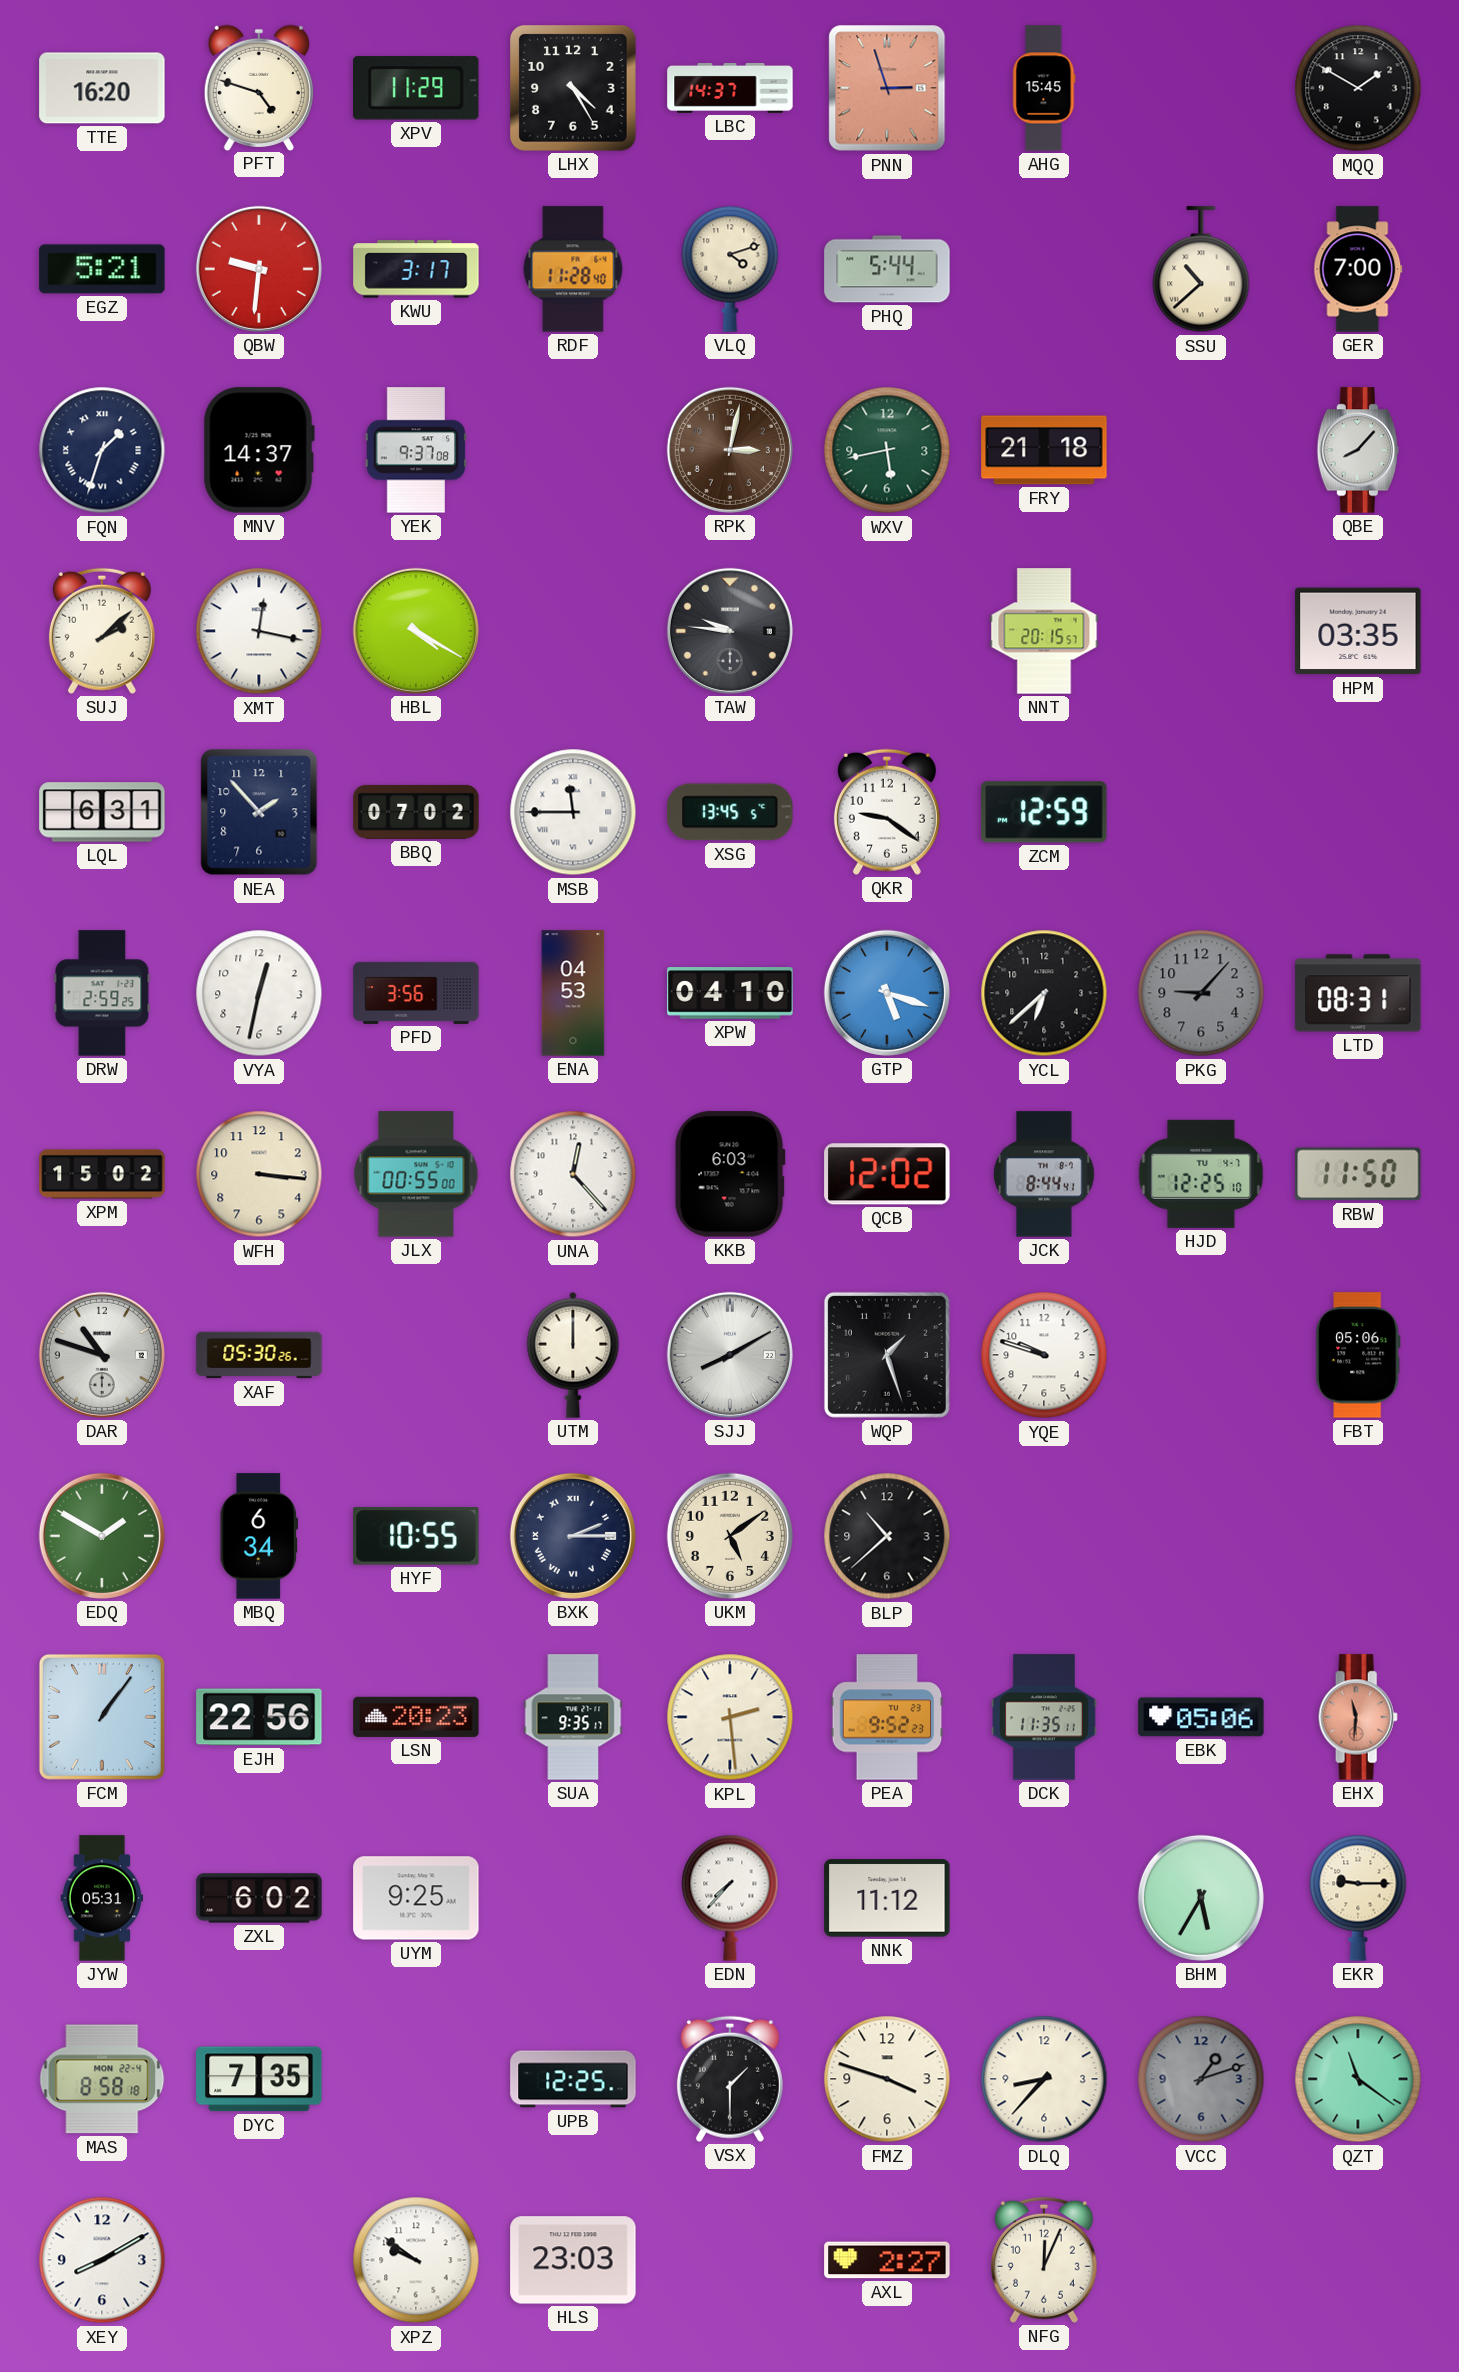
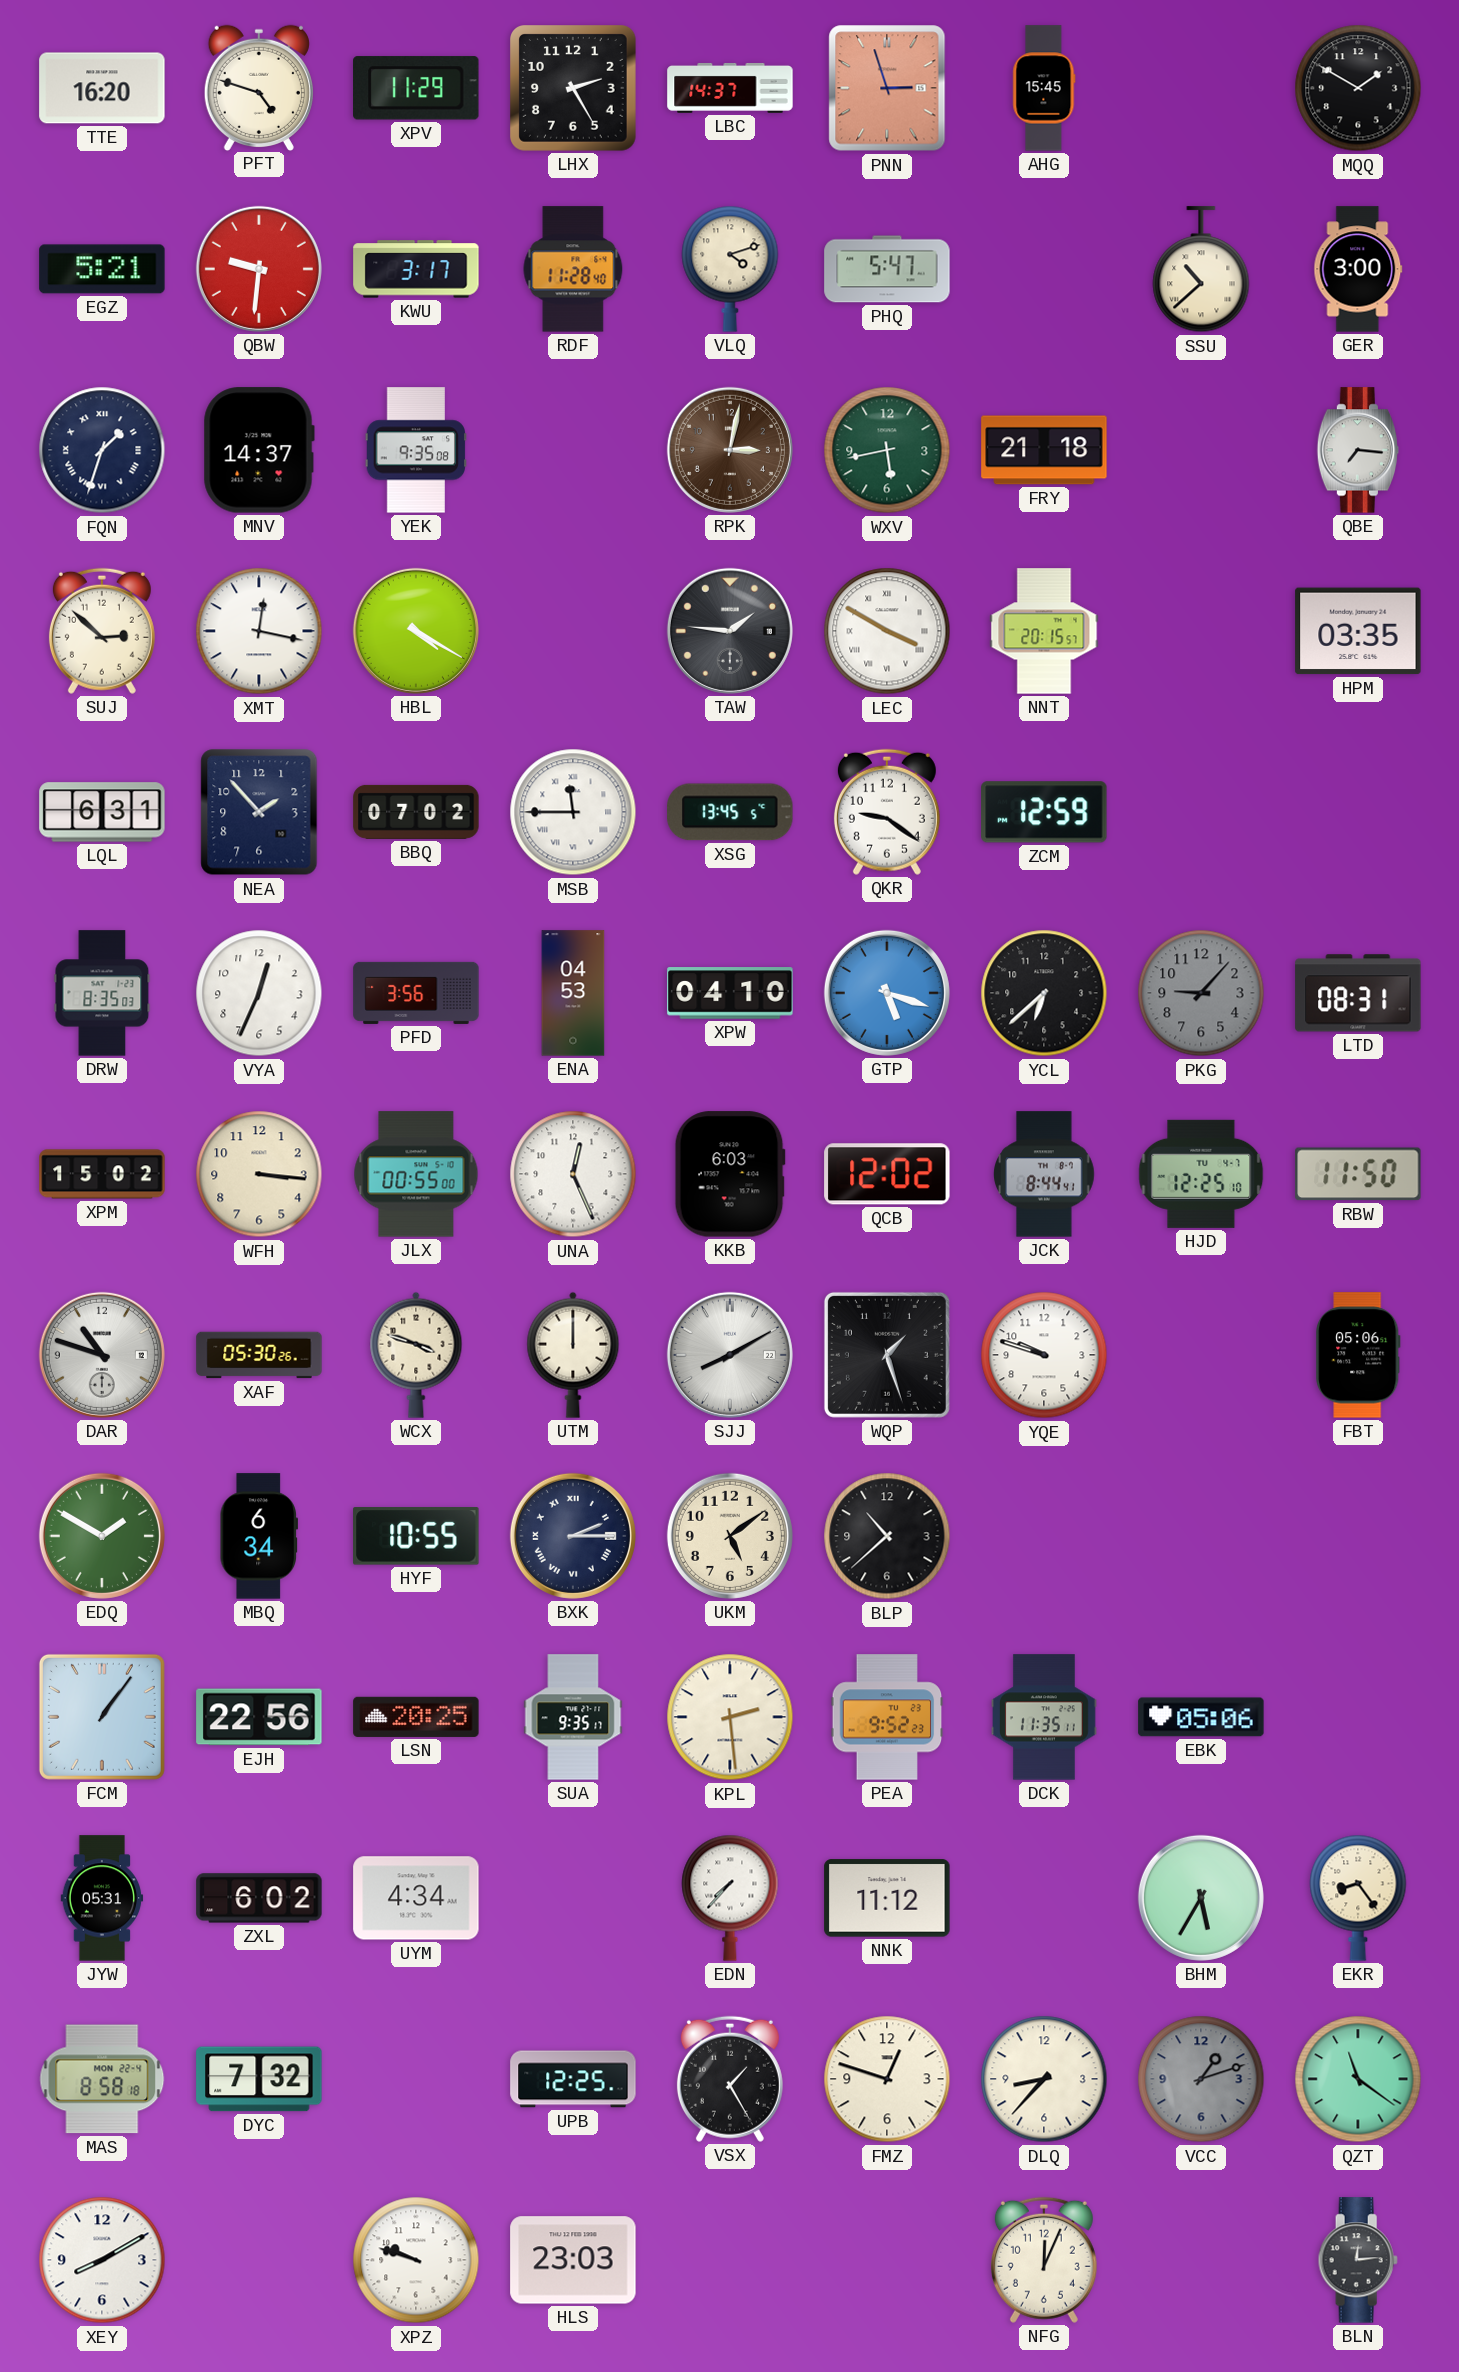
LHX: 4:25 -> 2:25 (574, 89)
PHQ: 5:44 -> 5:47 (887, 269)
GER: 7:00 -> 3:00 (1358, 269)
YEK: 9:37 -> 9:35 (416, 450)
QBE: 8:07 -> 7:16 (1358, 450)
SUJ: 2:08 -> 2:52 (102, 631)
TAW: 9:46 -> 1:46 (730, 631)
LEC: none -> 3:50 (887, 631)
DRW: 2:59 -> 8:35 (102, 993)
VYA: 12:32 -> 12:34 (259, 993)
UNA: 12:23 -> 12:26 (573, 1174)
WCX: none -> 3:48 (416, 1355)
LSN: 20:23 -> 20:25 (416, 1717)
EHX: 11:31 -> none (1358, 1717)
UYM: 9:25 -> 4:34 (416, 1898)
EKR: 9:15 -> 8:24 (1358, 1898)
DYC: 7:35 -> 7:32 (259, 2079)
VSX: 1:30 -> 1:25 (730, 2079)
FMZ: 3:48 -> 12:48 (887, 2079)
XPZ: 9:51 -> 9:48 (416, 2260)
AXL: 2:27 -> none (887, 2260)
BLN: none -> 12:14 (1358, 2260)
